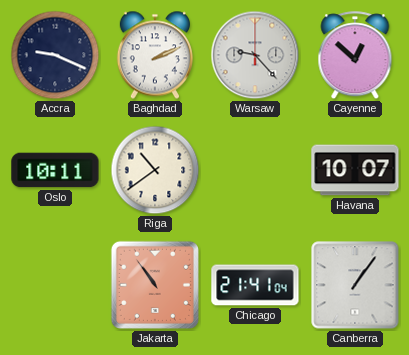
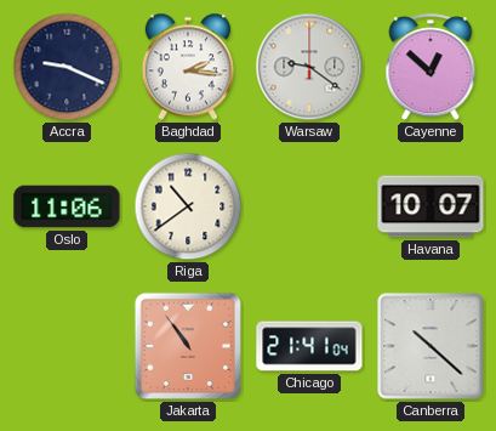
Baghdad: 2:11 -> 2:16 (188, 67)
Warsaw: 9:23 -> 9:21 (309, 67)
Oslo: 10:11 -> 11:06 (67, 206)
Canberra: 1:06 -> 10:22 (431, 346)
